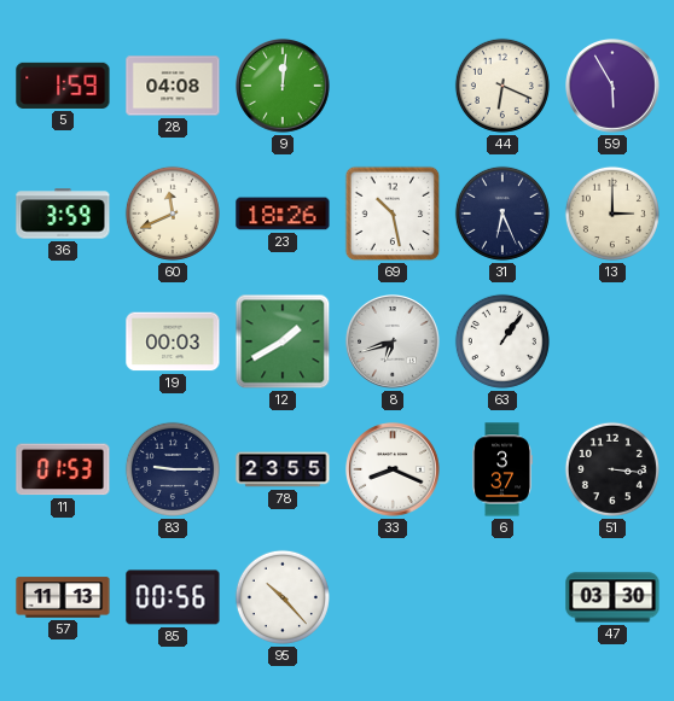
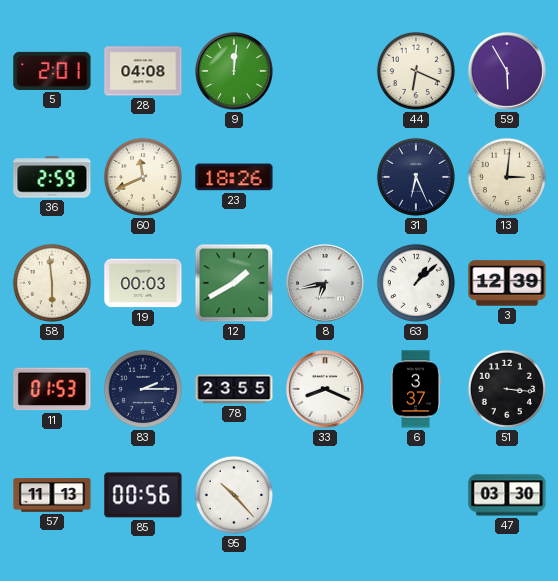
5: 1:59 -> 2:01 (52, 71)
36: 3:59 -> 2:59 (52, 177)
69: 10:28 -> none (393, 214)
13: 3:00 -> 3:01 (507, 177)
58: none -> 5:59 (52, 283)
8: 6:42 -> 6:43 (326, 284)
63: 1:06 -> 1:08 (416, 283)
3: none -> 12:39 (507, 283)
83: 9:15 -> 2:15 (143, 389)
